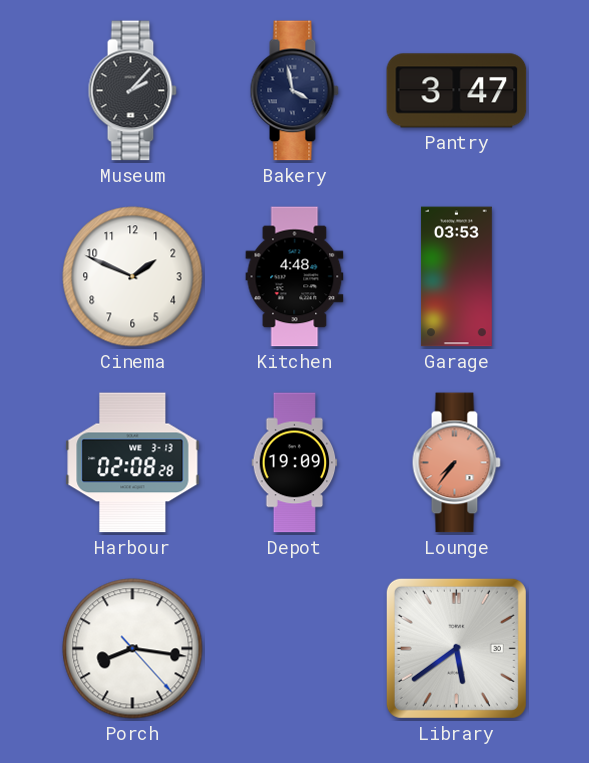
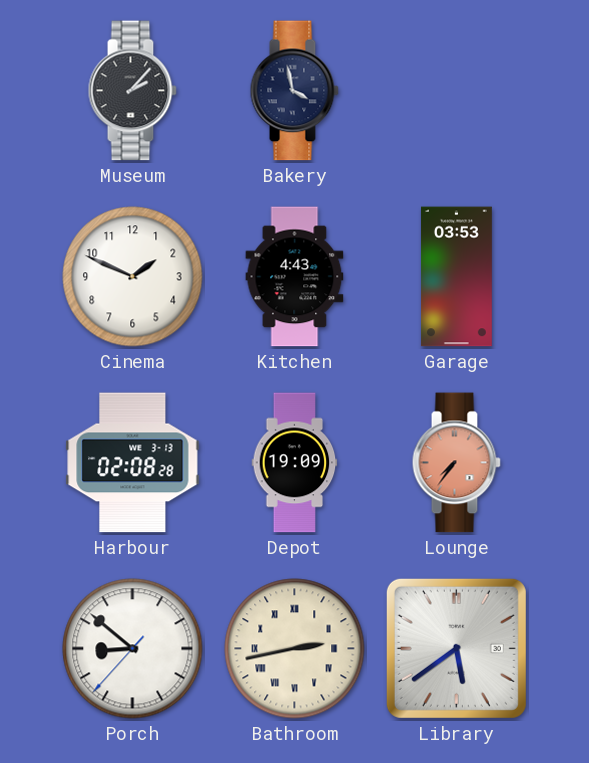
Pantry: 3:47 -> none (457, 91)
Kitchen: 4:48 -> 4:43 (295, 277)
Porch: 8:16 -> 8:51 (133, 649)
Bathroom: none -> 2:43 (295, 649)
